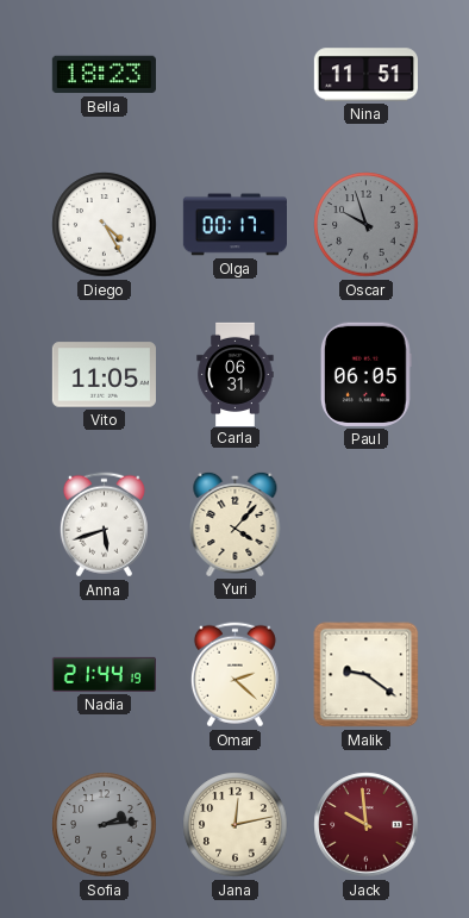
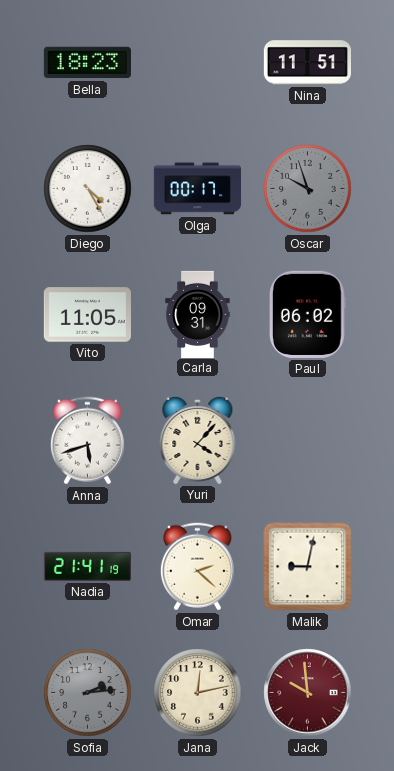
Carla: 06:31 -> 09:31 (198, 314)
Paul: 06:05 -> 06:02 (308, 314)
Nadia: 21:44 -> 21:41 (87, 566)
Malik: 9:21 -> 9:02 (308, 567)
